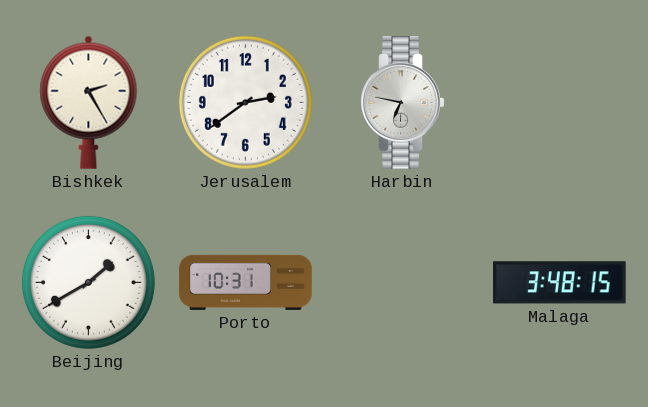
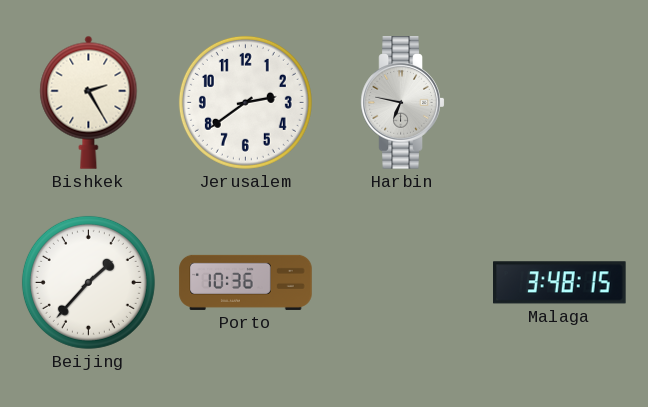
Beijing: 1:40 -> 1:37 (88, 282)
Porto: 10:31 -> 10:36 (246, 282)
